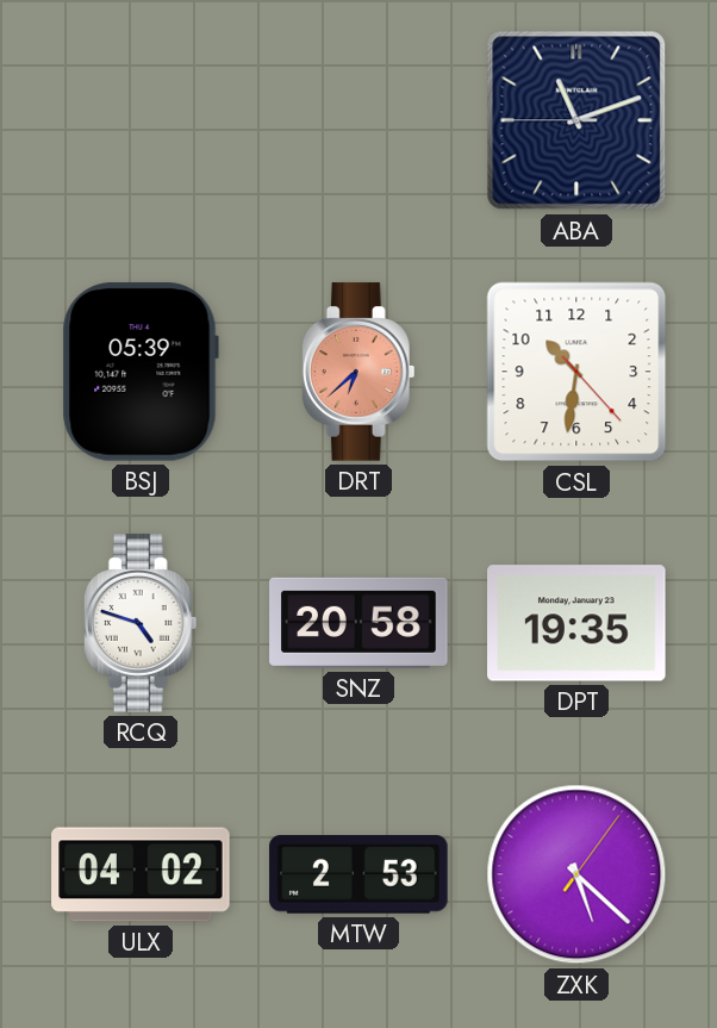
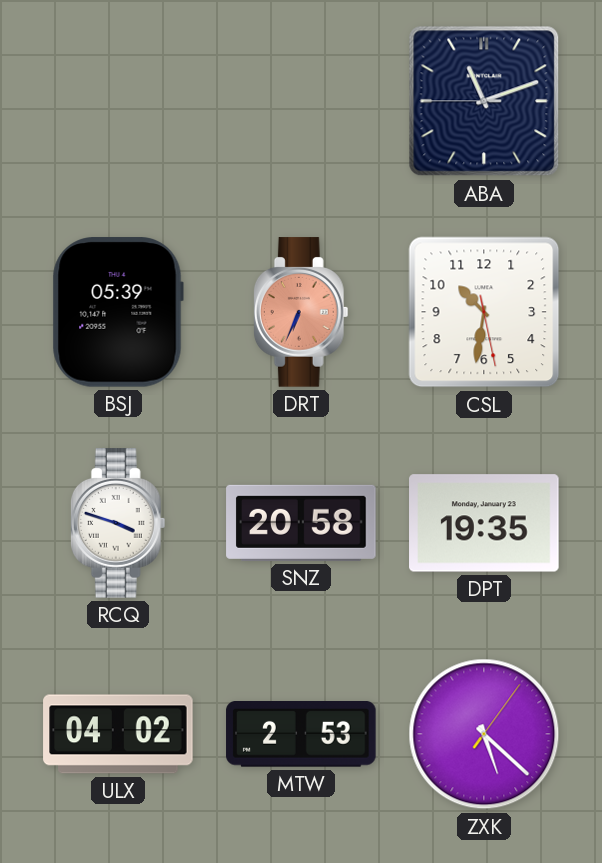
DRT: 6:38 -> 6:34 (301, 312)
CSL: 10:31:23 -> 10:31:28 (484, 312)
RCQ: 4:48 -> 3:48 (118, 523)
